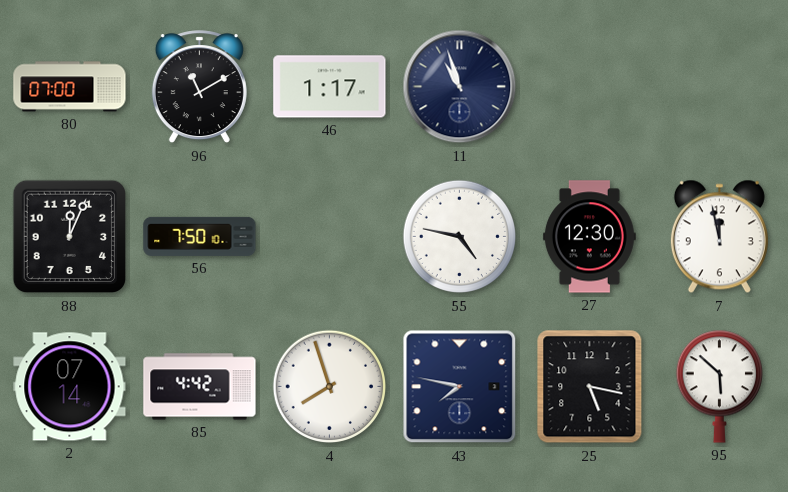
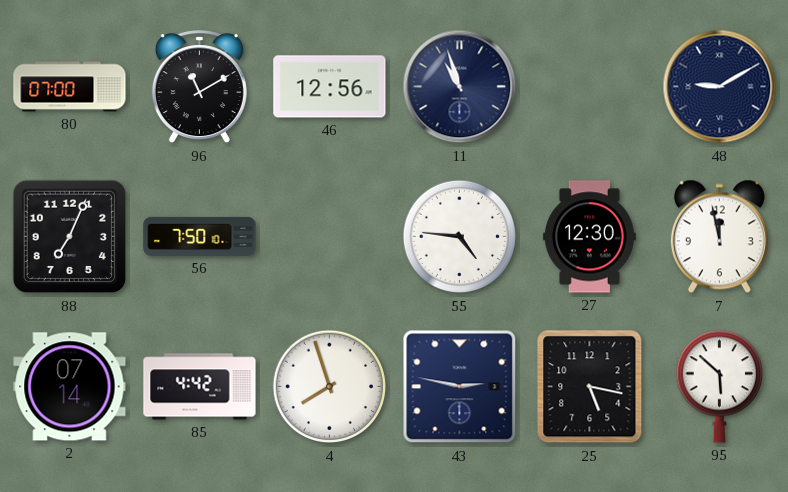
46: 1:17 -> 12:56 (330, 87)
48: none -> 9:10 (720, 87)
88: 12:04 -> 7:04 (70, 237)
55: 4:47 -> 4:46 (460, 237)
43: 7:47 -> 2:47 (460, 387)
